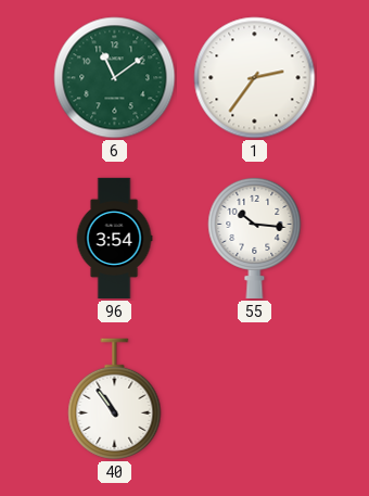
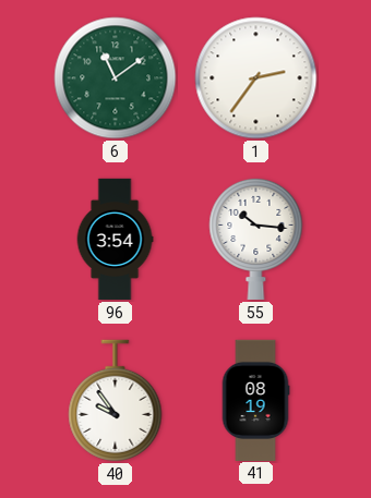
40: 10:54 -> 9:54 (116, 401)
41: none -> 08:19 (255, 400)
